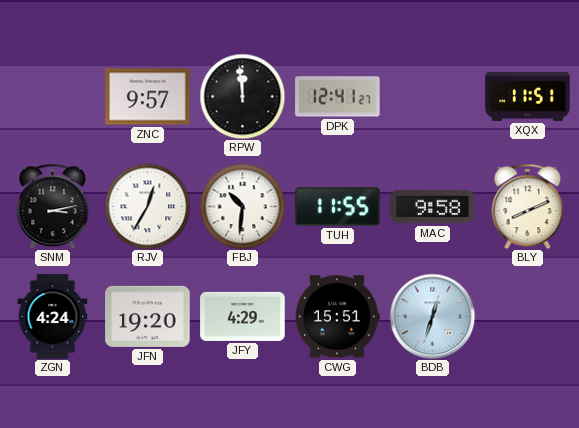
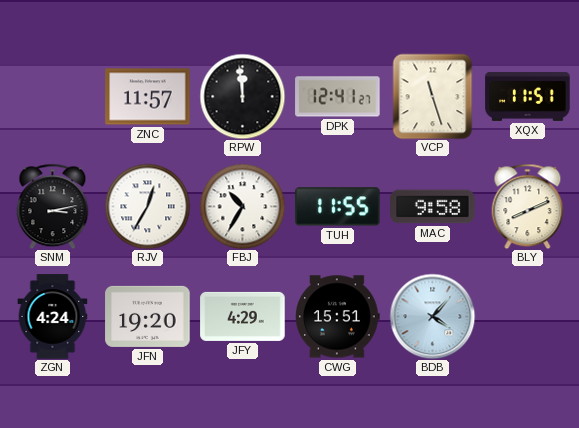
ZNC: 9:57 -> 11:57 (148, 97)
VCP: none -> 11:27 (433, 96)
FBJ: 10:31 -> 10:35 (242, 206)
BDB: 12:33 -> 4:07 (432, 316)
